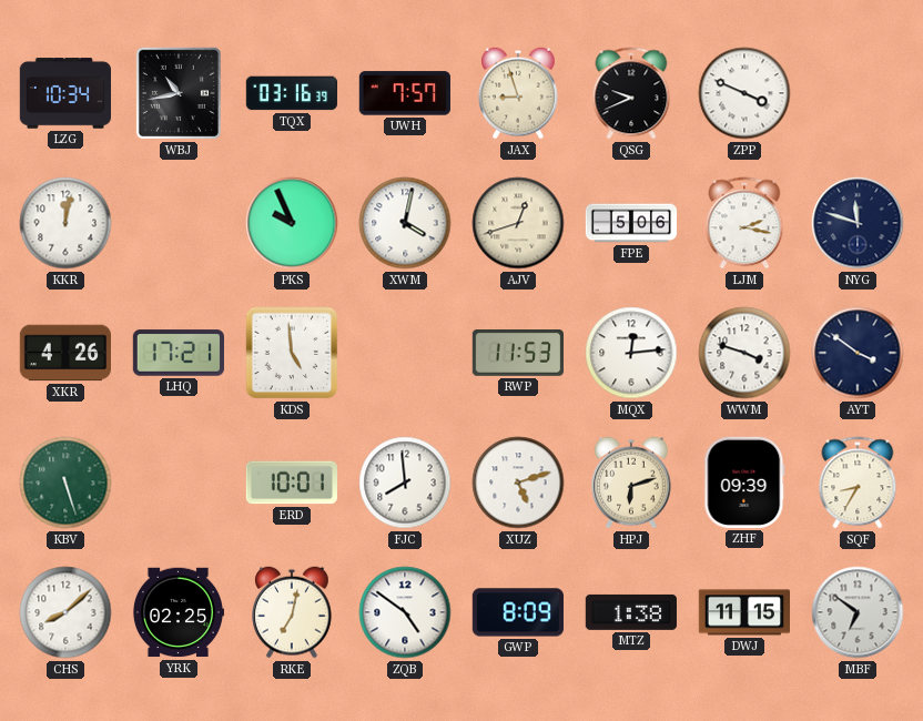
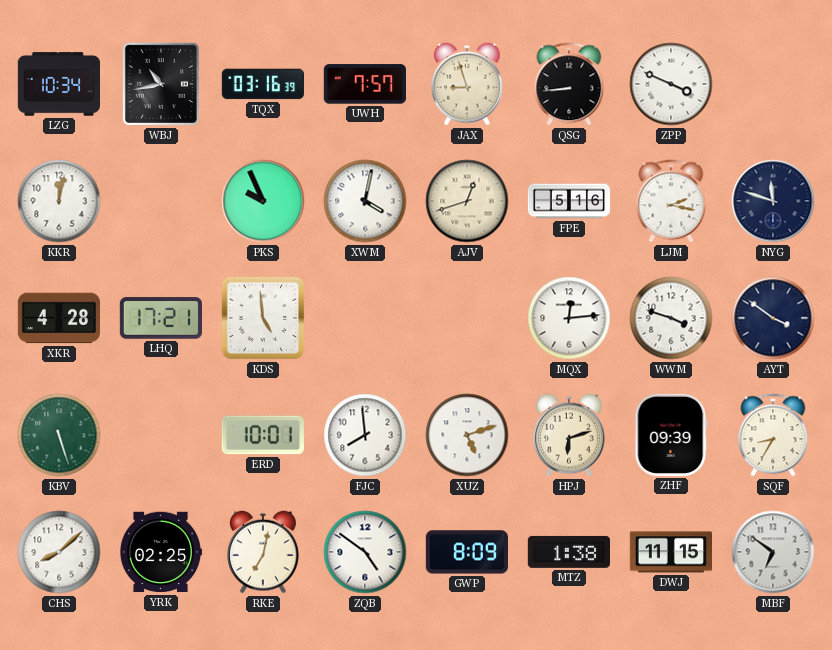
QSG: 9:41 -> 8:44 (569, 84)
FPE: 5:06 -> 5:16 (569, 201)
XKR: 4:26 -> 4:28 (58, 318)
RWP: 11:53 -> none (517, 354)
